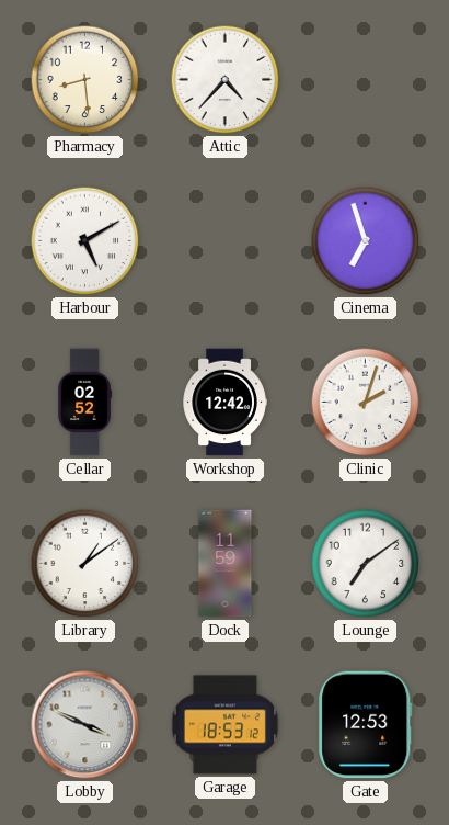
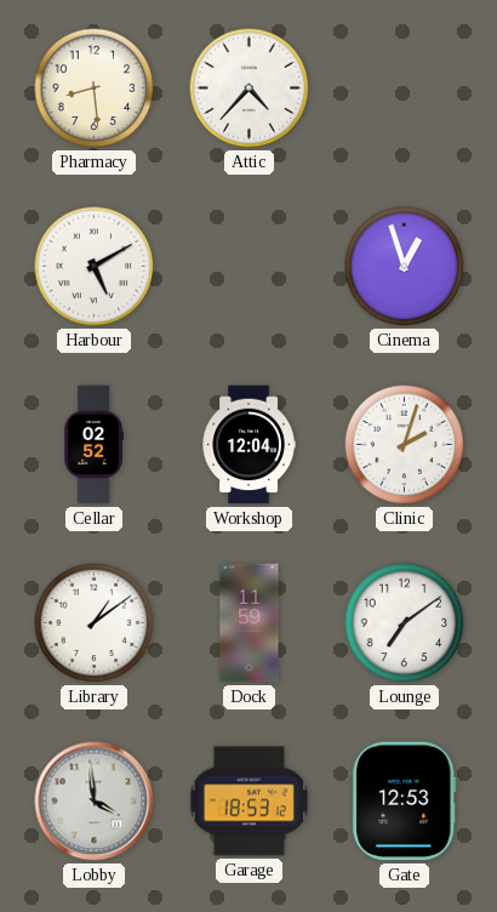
Cinema: 6:57 -> 12:57 (405, 267)
Workshop: 12:42 -> 12:04 (248, 445)
Lobby: 3:49 -> 3:59 (95, 802)
